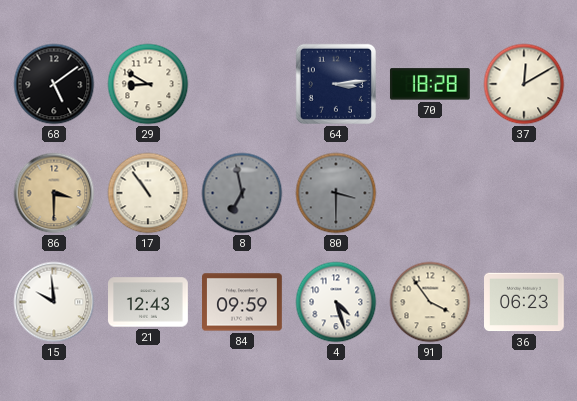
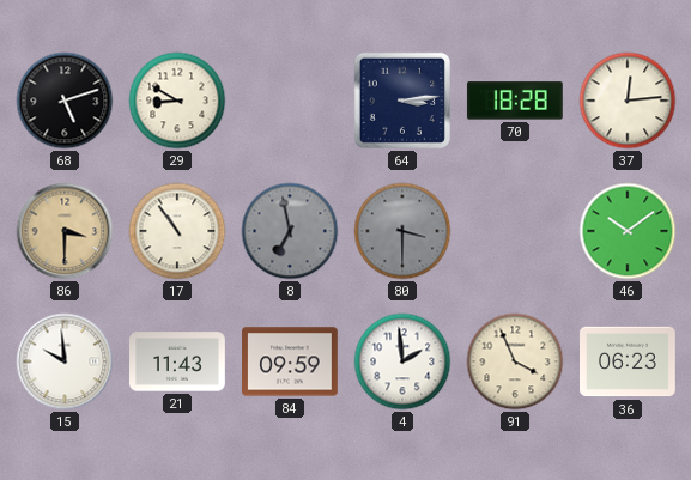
68: 5:09 -> 5:12 (65, 101)
37: 12:10 -> 12:14 (628, 101)
46: none -> 10:09 (628, 231)
21: 12:43 -> 11:43 (178, 361)
4: 4:27 -> 1:59 (402, 361)
91: 3:54 -> 3:56 (515, 361)
